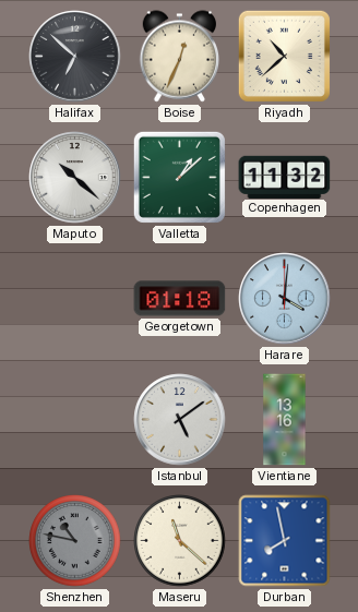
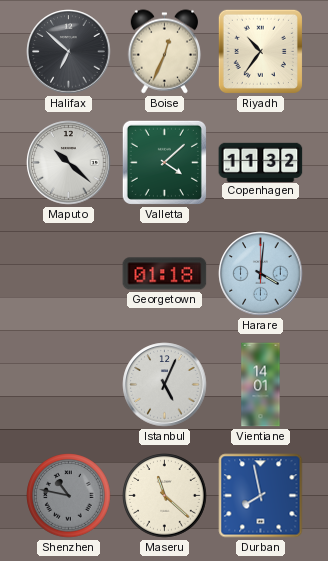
Riyadh: 10:38 -> 10:36 (260, 51)
Valletta: 1:08 -> 4:08 (164, 162)
Istanbul: 5:09 -> 5:04 (165, 385)
Vientiane: 13:16 -> 14:01 (261, 385)
